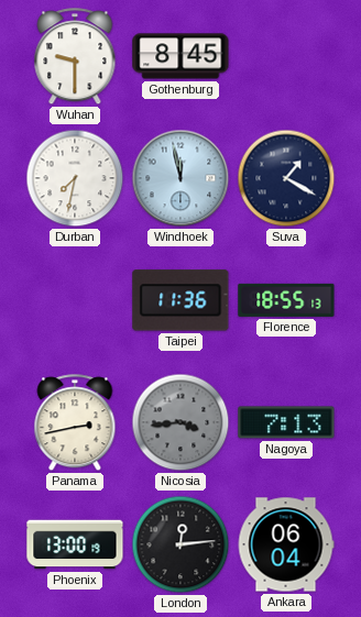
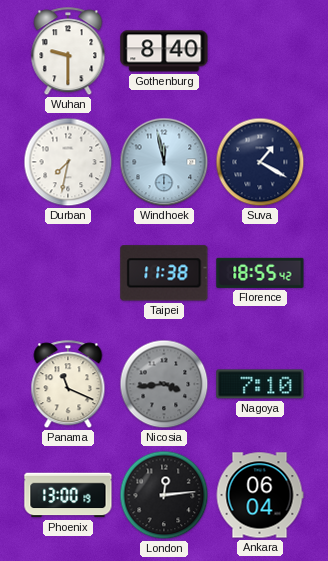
Gothenburg: 8:45 -> 8:40 (164, 51)
Taipei: 11:36 -> 11:38 (164, 273)
Florence: 18:55:13 -> 18:55:42 (260, 273)
Panama: 2:43 -> 11:19 (68, 385)
Nagoya: 7:13 -> 7:10 (260, 384)
